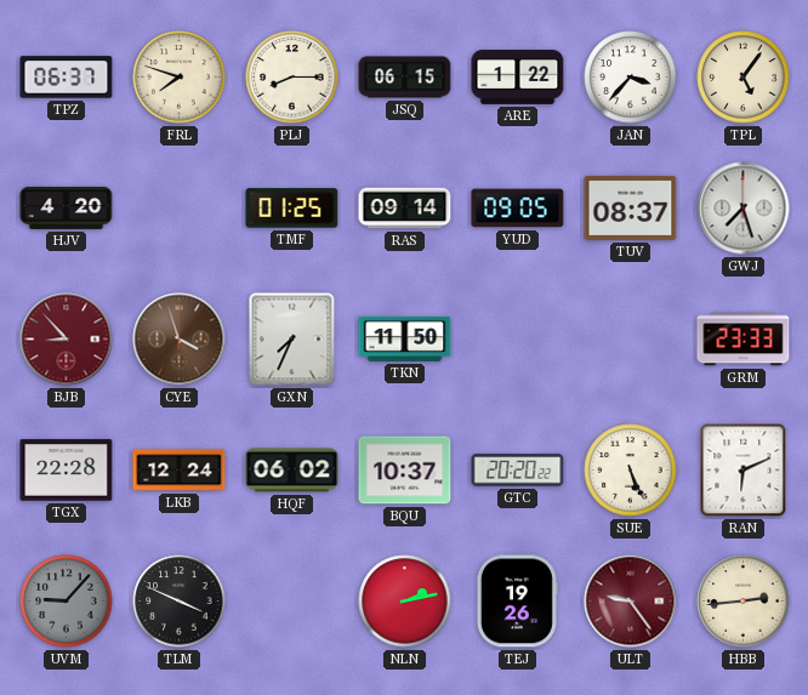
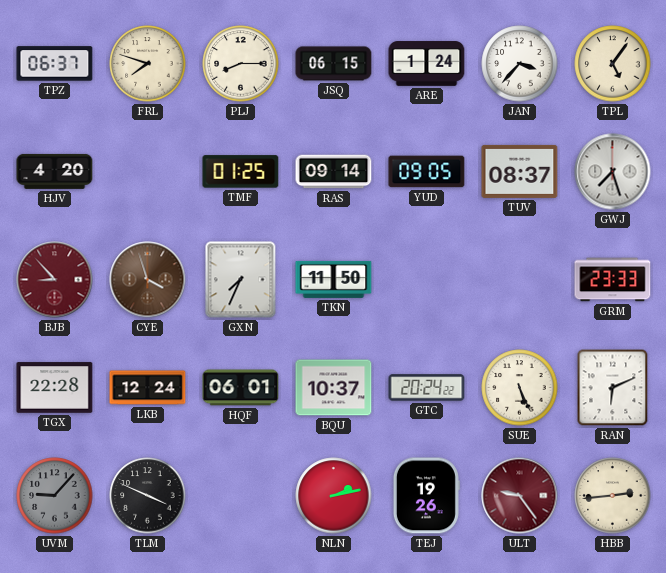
ARE: 1:22 -> 1:24 (427, 64)
HQF: 06:02 -> 06:01 (241, 388)
GTC: 20:20 -> 20:24 (427, 388)
